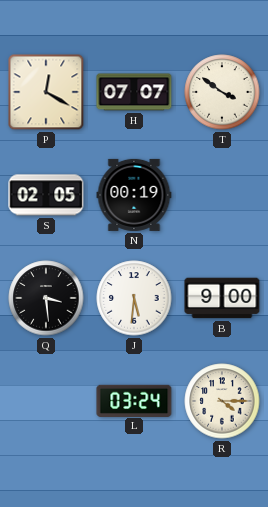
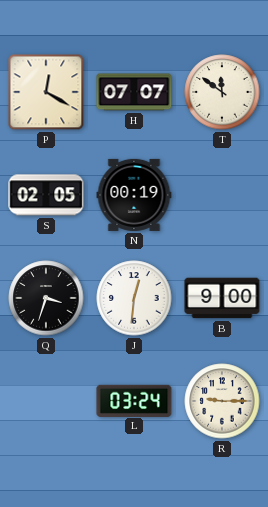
T: 3:51 -> 11:51 (222, 92)
Q: 3:29 -> 3:33 (46, 298)
J: 5:31 -> 12:31 (134, 298)
R: 4:15 -> 9:15 (222, 401)
